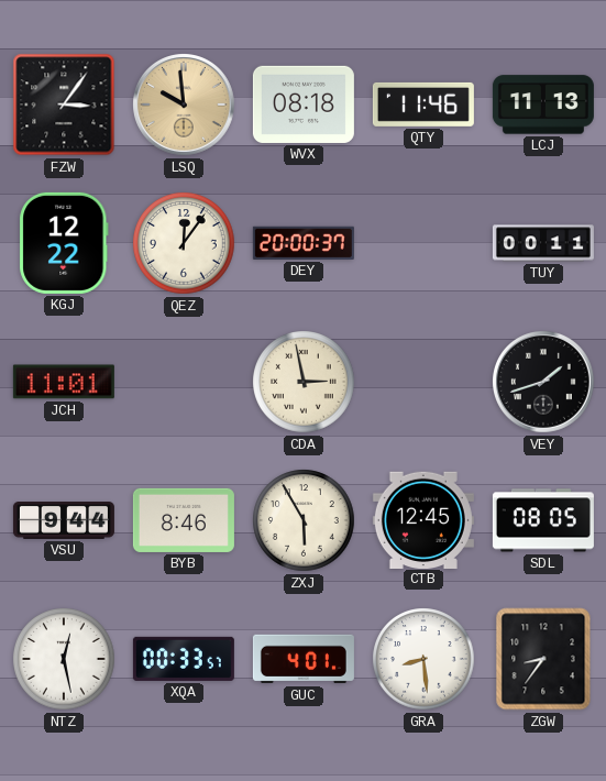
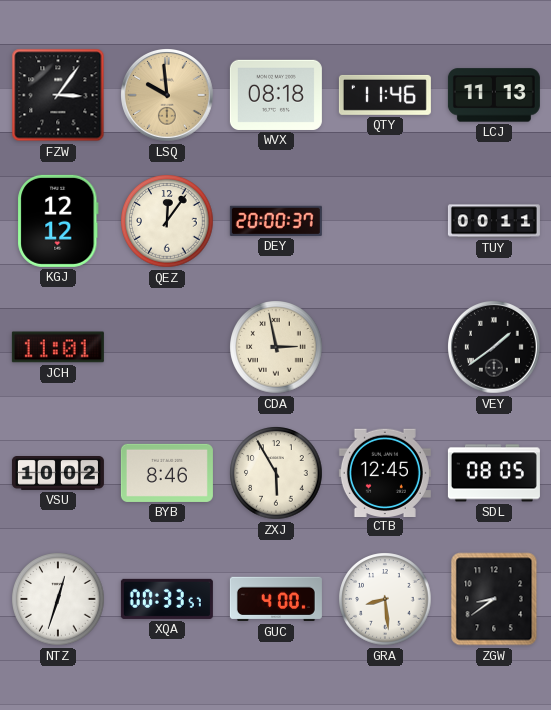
KGJ: 12:22 -> 12:12 (58, 221)
VEY: 1:42 -> 1:39 (495, 348)
VSU: 9:44 -> 10:02 (58, 474)
NTZ: 12:28 -> 12:33 (58, 599)
GUC: 4:01 -> 4:00 (276, 599)
ZGW: 8:36 -> 8:39 (494, 599)
